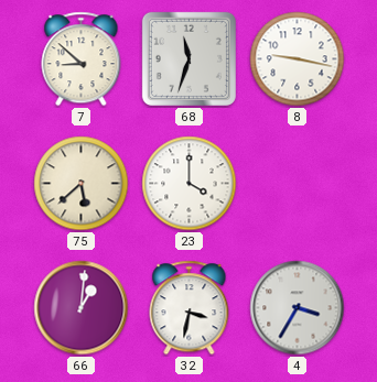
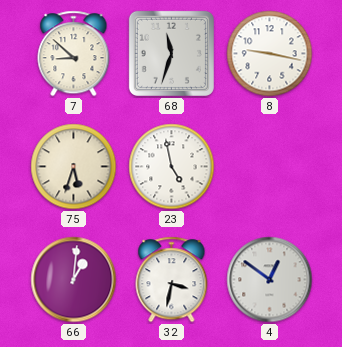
75: 5:38 -> 5:33 (74, 167)
23: 4:00 -> 4:58 (172, 167)
4: 3:35 -> 12:51 (270, 280)
